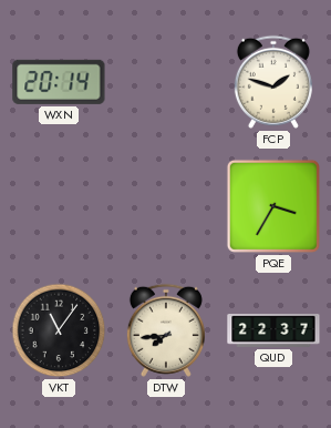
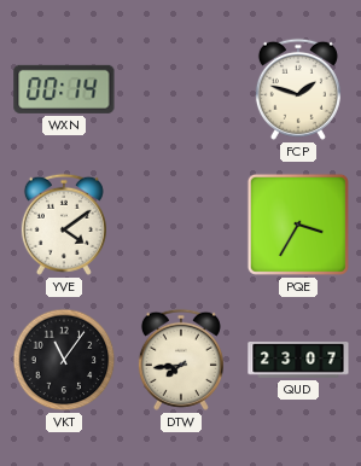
WXN: 20:14 -> 00:14 (64, 89)
YVE: none -> 4:09 (64, 225)
QUD: 22:37 -> 23:07 (298, 361)
